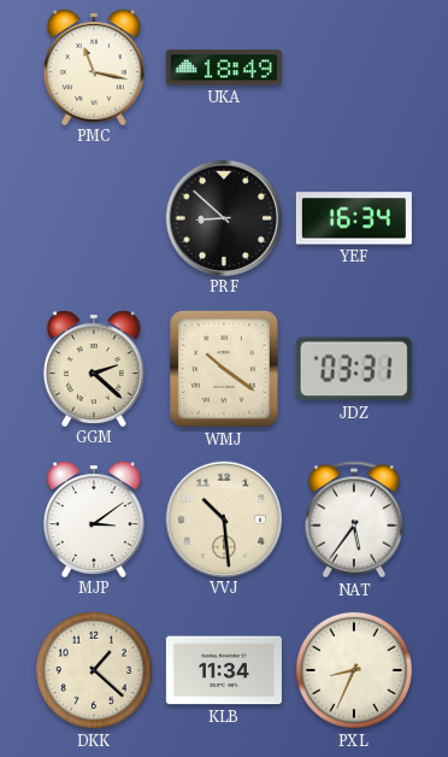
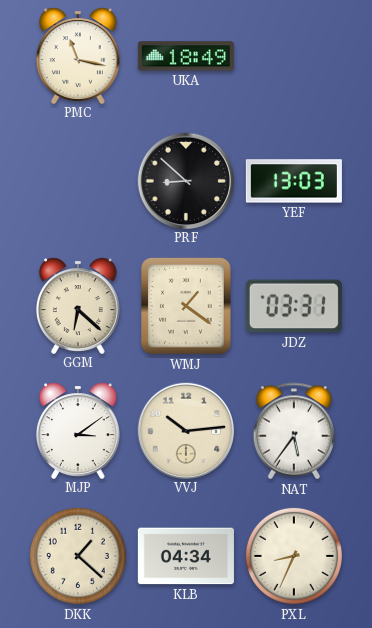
YEF: 16:34 -> 13:03 (294, 181)
GGM: 2:22 -> 6:22 (78, 305)
WMJ: 10:21 -> 1:21 (187, 306)
VVJ: 10:29 -> 10:14 (185, 430)
KLB: 11:34 -> 04:34 (186, 556)
